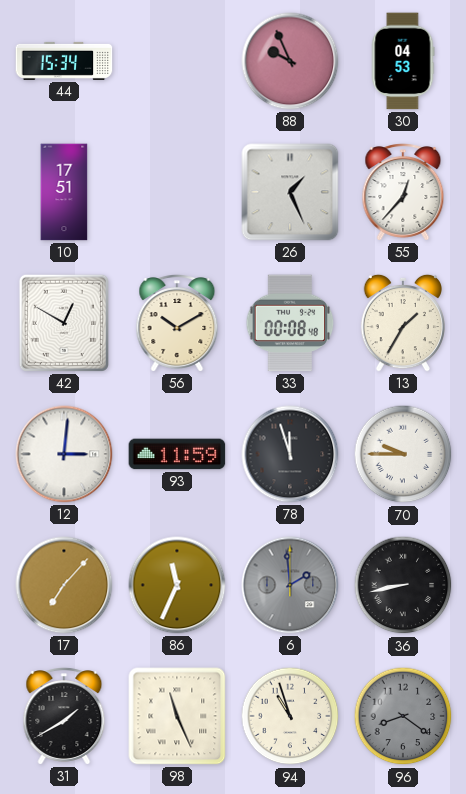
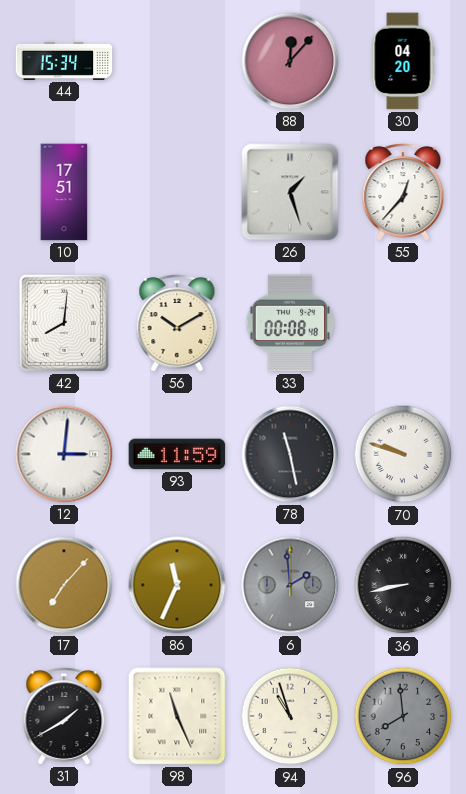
88: 9:56 -> 12:07 (290, 61)
30: 04:53 -> 04:20 (403, 61)
26: 1:26 -> 1:27 (290, 192)
42: 12:50 -> 8:01 (64, 323)
13: 1:35 -> none (403, 323)
78: 11:57 -> 11:28 (290, 454)
70: 9:45 -> 9:48 (403, 454)
96: 8:21 -> 7:59 (403, 716)
